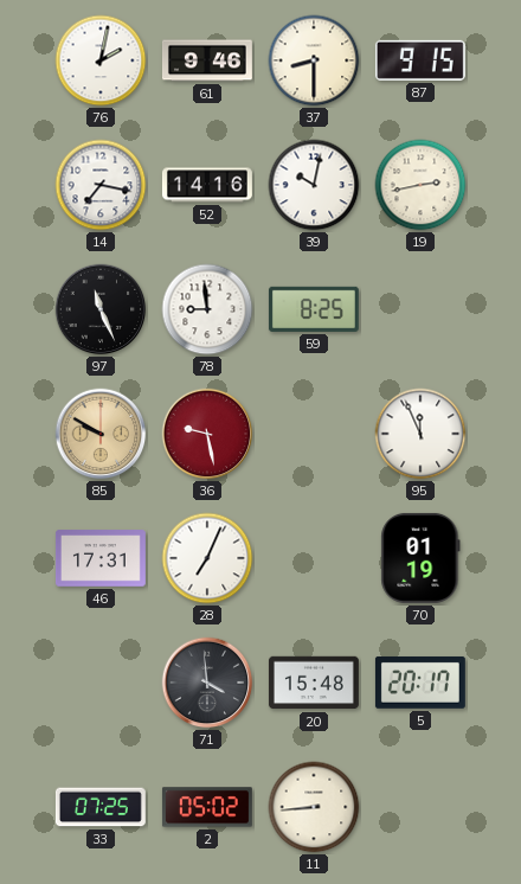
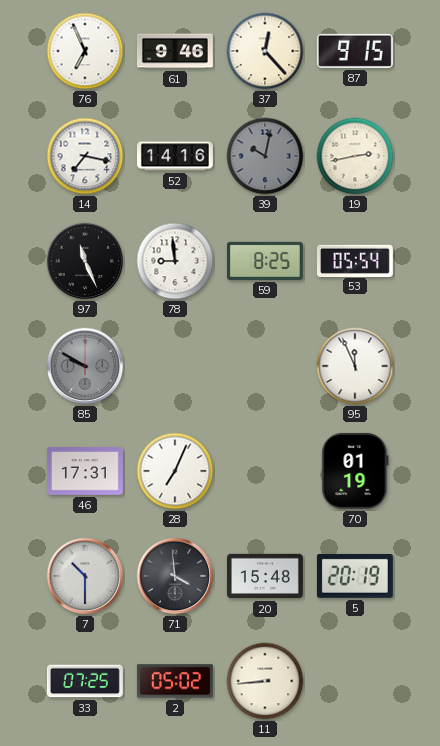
76: 2:02 -> 6:56 (85, 51)
37: 8:30 -> 12:23 (265, 51)
39 dial: white -> grey (265, 156)
53: none -> 05:54 (355, 260)
85 dial: champagne -> grey (85, 366)
36: 9:28 -> none (207, 434)
7: none -> 10:30 (85, 576)
5: 20:17 -> 20:19 (355, 576)
